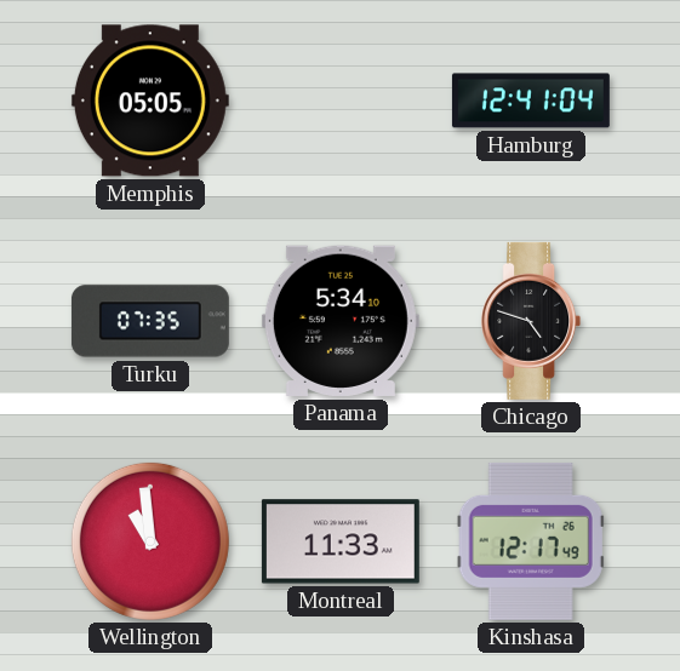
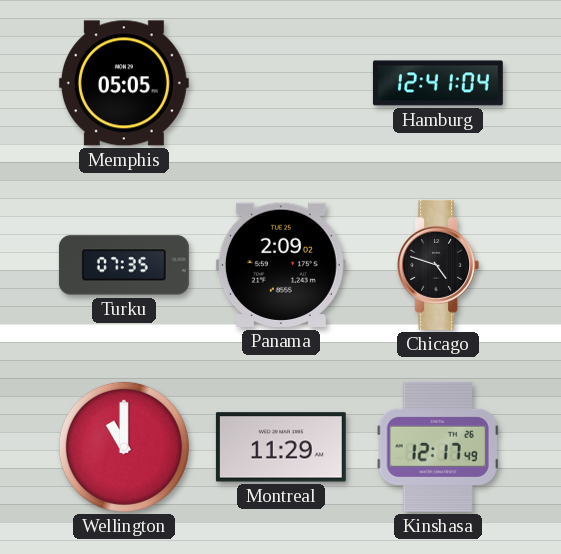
Panama: 5:34 -> 2:09 (281, 265)
Wellington: 10:59 -> 11:00 (124, 447)
Montreal: 11:33 -> 11:29 (281, 447)
